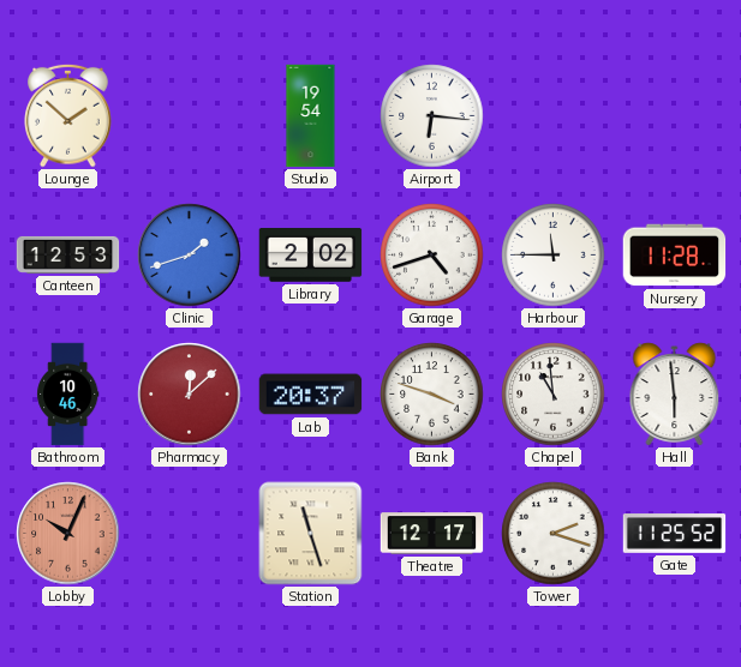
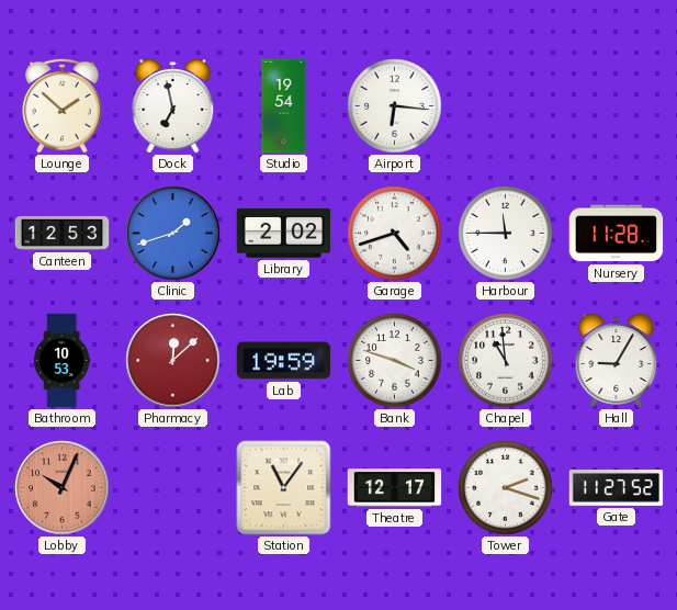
Dock: none -> 6:58 (173, 106)
Bathroom: 10:46 -> 10:53 (63, 361)
Lab: 20:37 -> 19:59 (284, 361)
Hall: 5:59 -> 9:05 (617, 361)
Station: 11:27 -> 11:06 (284, 488)
Gate: 11:25 -> 11:27 (617, 488)
